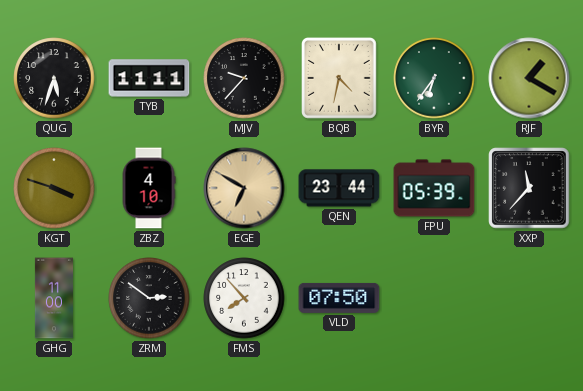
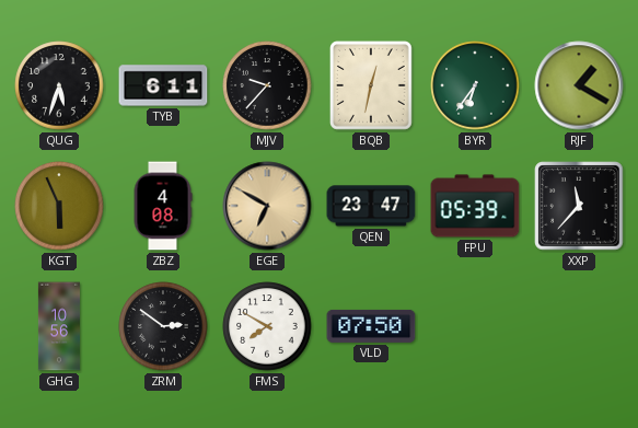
TYB: 11:11 -> 6:11 (163, 85)
BQB: 4:32 -> 12:32 (372, 86)
KGT: 3:48 -> 5:56 (59, 206)
ZBZ: 4:10 -> 4:08 (163, 206)
QEN: 23:44 -> 23:47 (371, 206)
GHG: 11:00 -> 10:56 (59, 326)
FMS: 7:53 -> 7:50 (267, 326)
